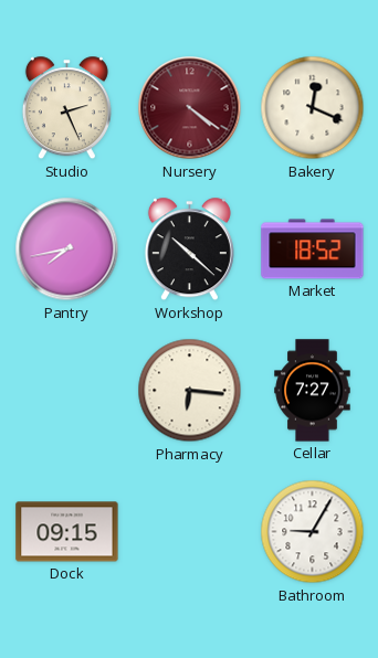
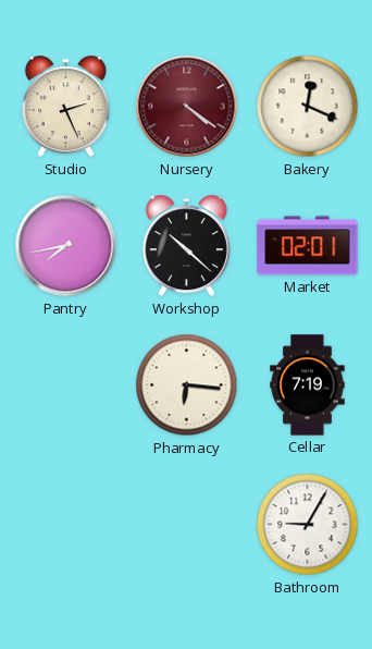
Market: 18:52 -> 02:01 (308, 246)
Cellar: 7:27 -> 7:19 (308, 385)
Dock: 09:15 -> none (67, 532)
